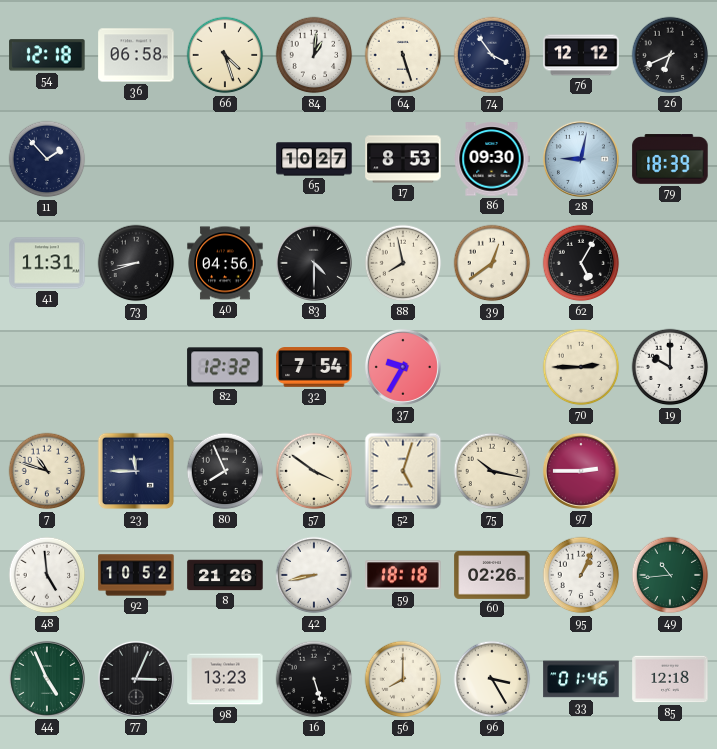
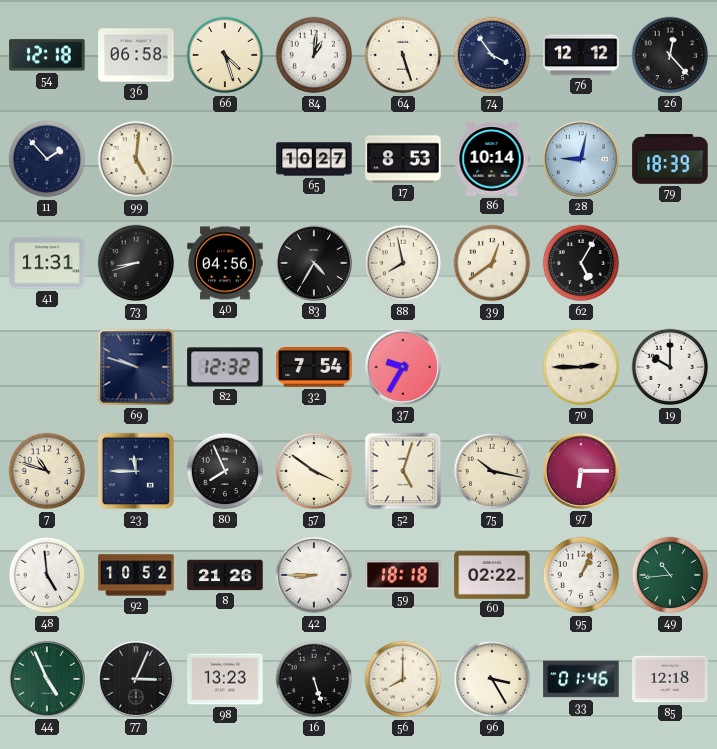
26: 6:41 -> 12:23 (670, 55)
99: none -> 5:01 (136, 159)
86: 09:30 -> 10:14 (492, 159)
83: 4:30 -> 4:35 (314, 263)
69: none -> 9:48 (136, 367)
97: 2:45 -> 6:15 (581, 471)
42: 8:43 -> 8:45 (314, 575)
60: 02:26 -> 02:22 (492, 575)
